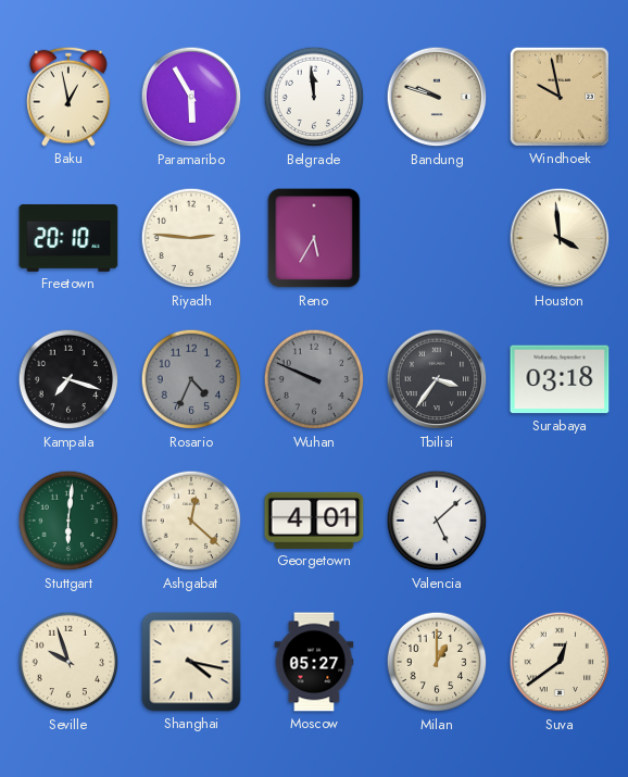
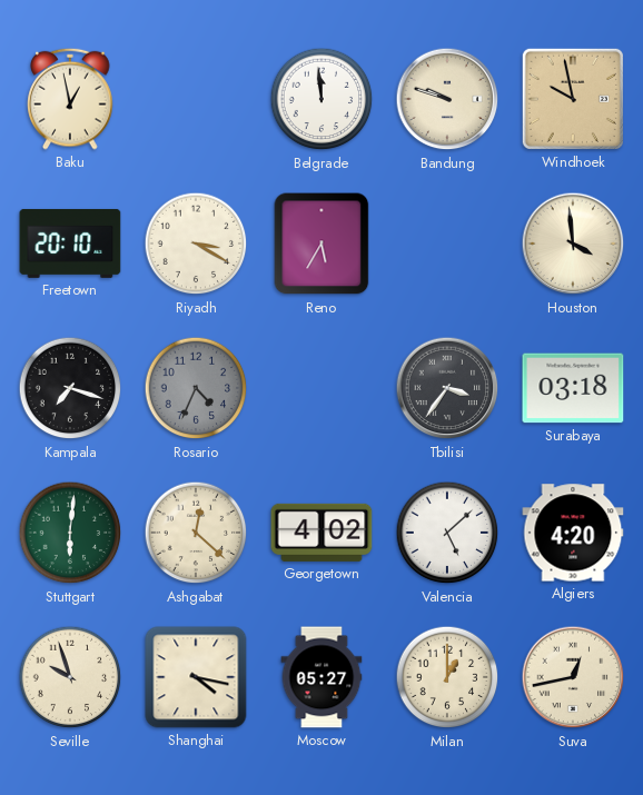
Paramaribo: 5:55 -> none (191, 97)
Riyadh: 2:46 -> 3:20 (196, 244)
Wuhan: 9:49 -> none (314, 379)
Georgetown: 4:01 -> 4:02 (321, 533)
Algiers: none -> 4:20 (573, 533)
Suva: 12:39 -> 12:43 (573, 677)
